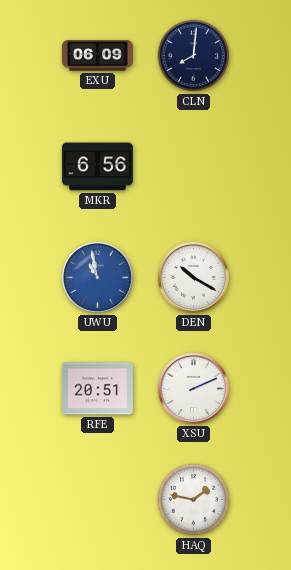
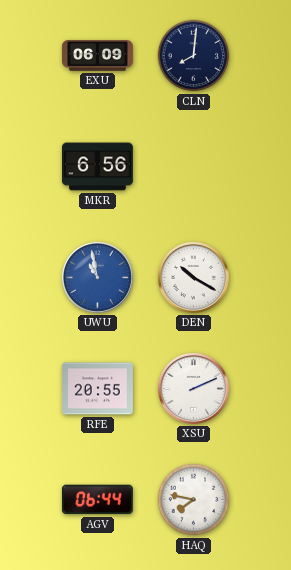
RFE: 20:51 -> 20:55 (97, 389)
AGV: none -> 06:44 (97, 500)
HAQ: 1:47 -> 7:47 (194, 500)
